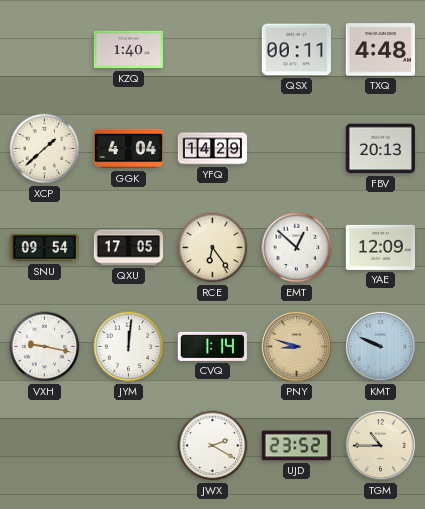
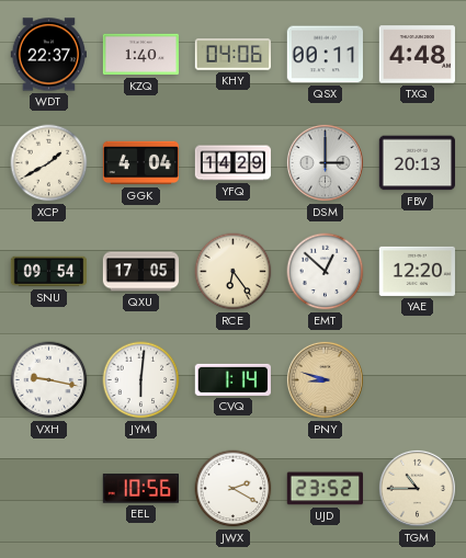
WDT: none -> 22:37 (48, 55)
KHY: none -> 04:06 (232, 55)
XCP: 1:38 -> 1:40 (49, 163)
DSM: none -> 3:00 (325, 162)
YAE: 12:09 -> 12:20 (417, 271)
JYM: 12:01 -> 6:01 (141, 380)
KMT: 9:49 -> none (380, 346)
EEL: none -> 10:56 (140, 489)
